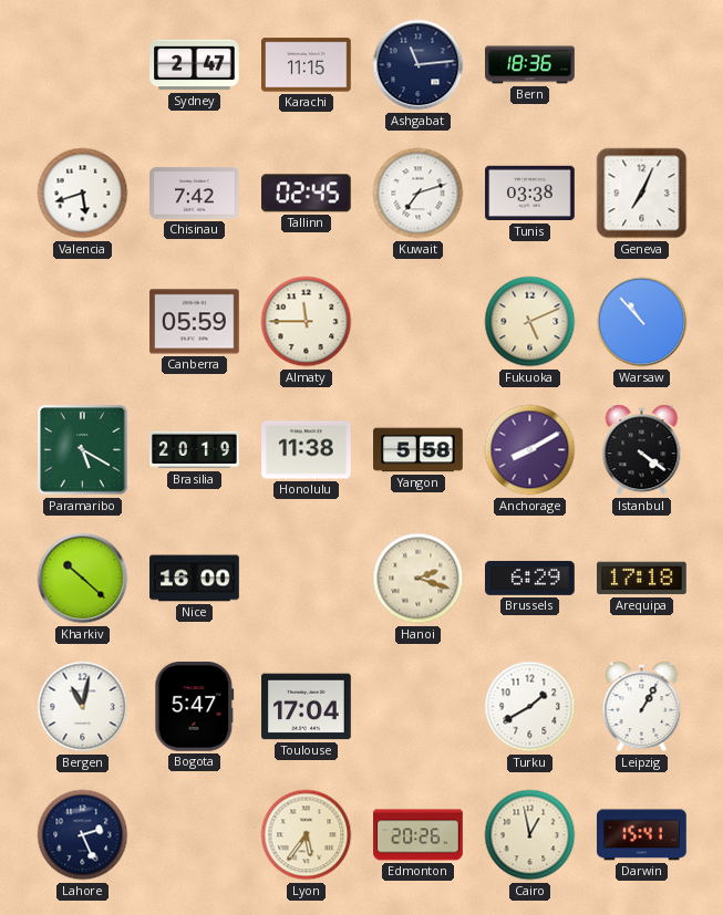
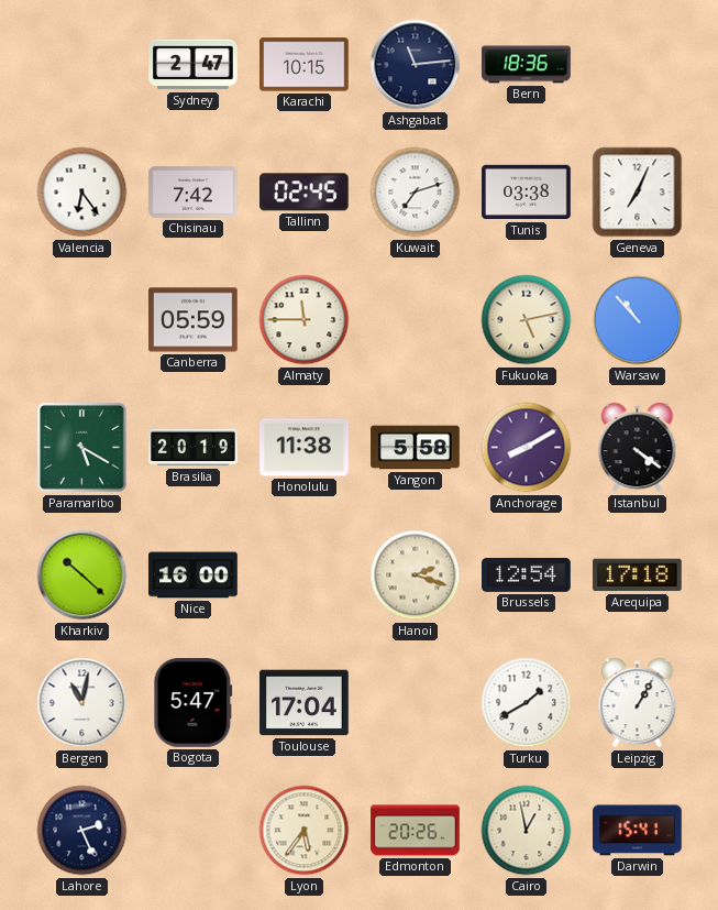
Karachi: 11:15 -> 10:15 (305, 65)
Valencia: 5:42 -> 6:24 (82, 193)
Fukuoka: 5:11 -> 5:13 (527, 320)
Brussels: 6:29 -> 12:54 (527, 574)
